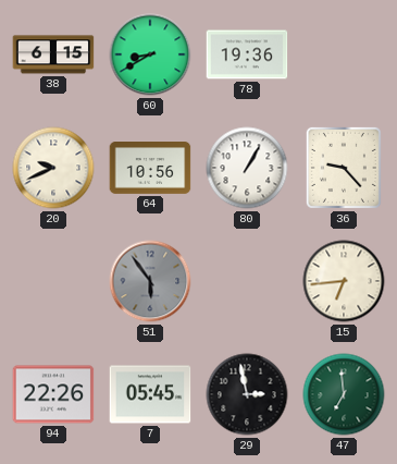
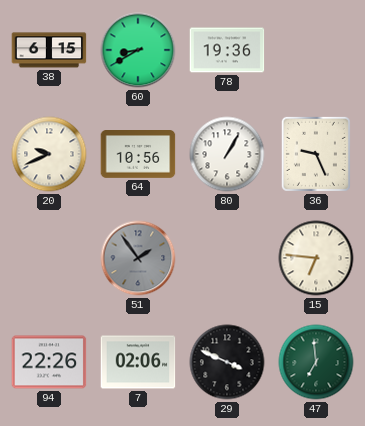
36: 9:23 -> 9:26 (316, 154)
51: 5:54 -> 1:54 (138, 258)
15: 6:44 -> 6:46 (316, 258)
7: 05:45 -> 02:06 (138, 362)
29: 2:58 -> 3:49 (227, 362)
